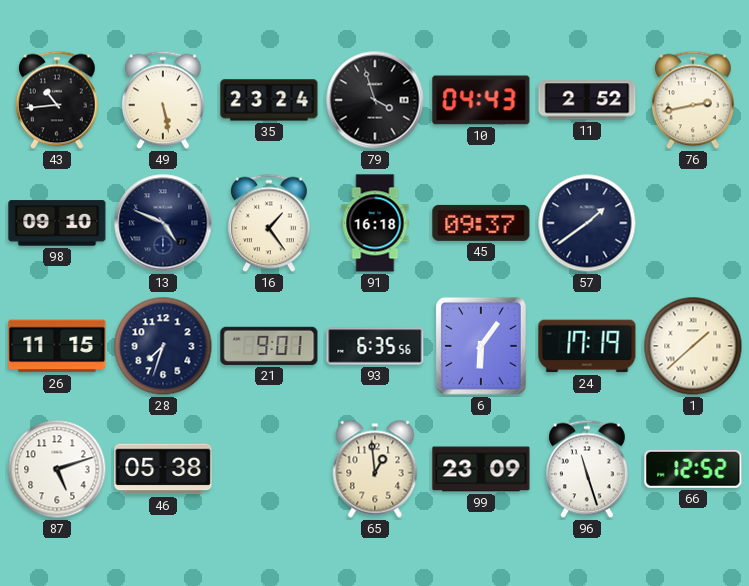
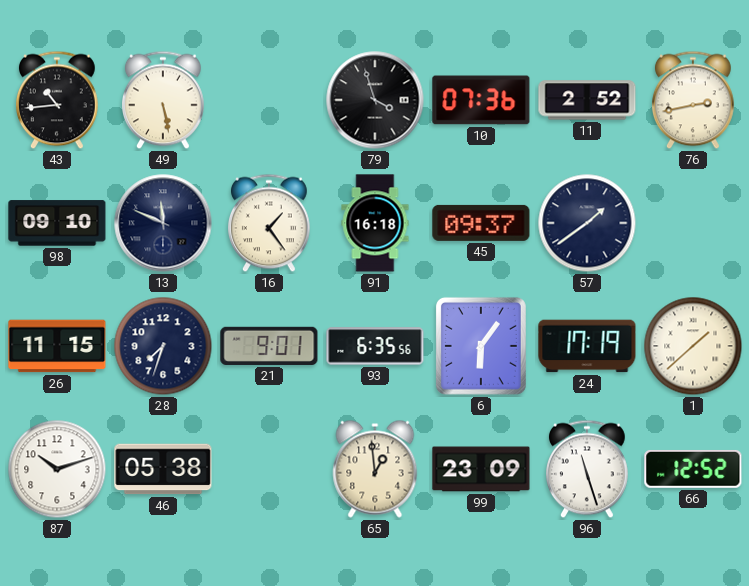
35: 23:24 -> none (269, 100)
10: 04:43 -> 07:36 (481, 100)
13: 4:49 -> 11:49 (163, 223)
87: 5:12 -> 10:12 (57, 469)
